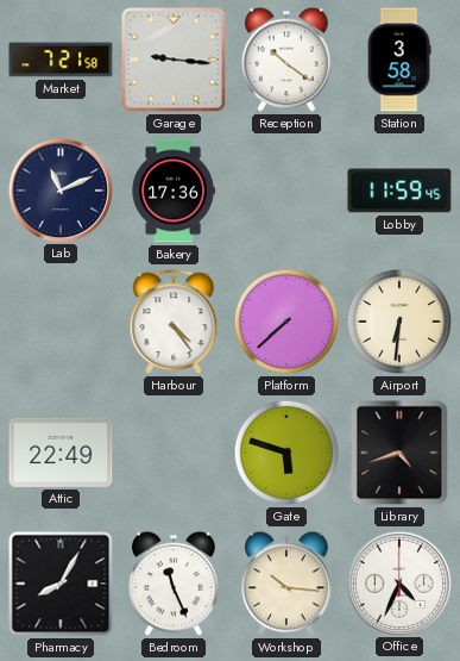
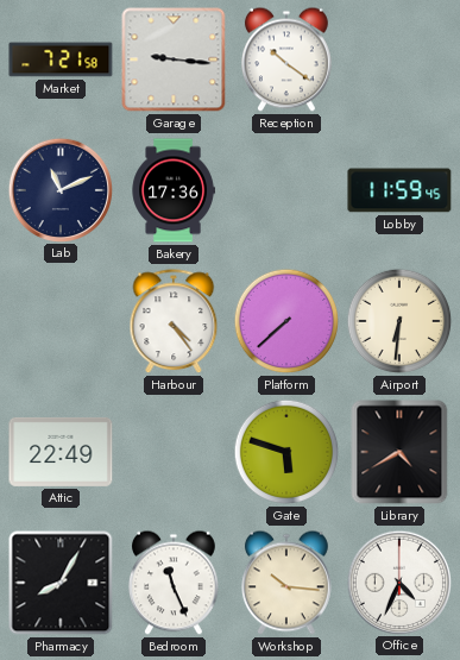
Station: 3:58 -> none (399, 60)
Library: 4:42 -> 4:40 (399, 452)
